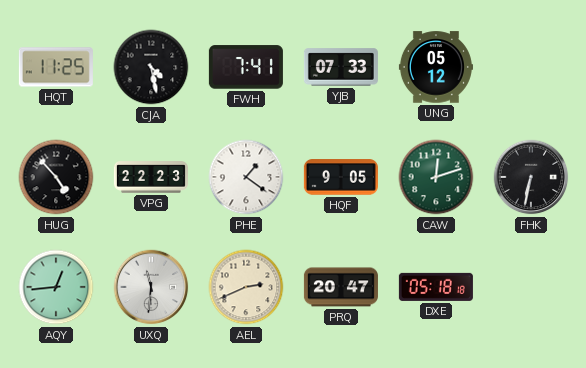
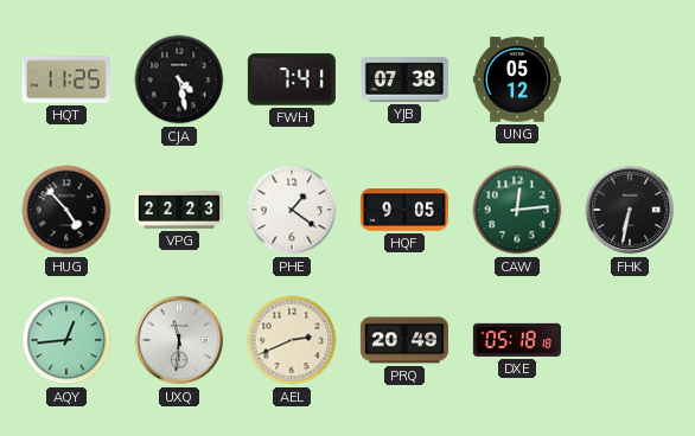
YJB: 07:33 -> 07:38 (404, 79)
CAW: 12:12 -> 12:14 (517, 210)
PRQ: 20:47 -> 20:49 (404, 340)
